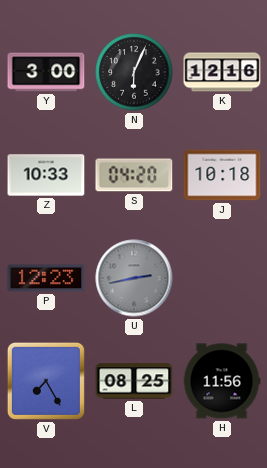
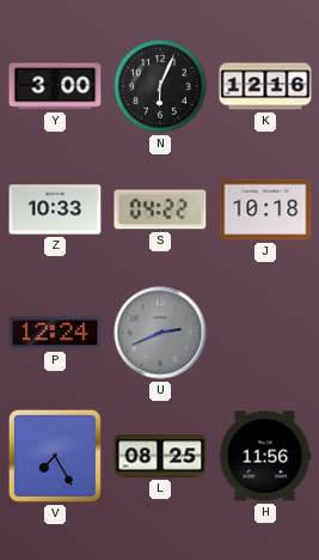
S: 04:20 -> 04:22 (160, 209)
P: 12:23 -> 12:24 (55, 333)
U: 2:43 -> 2:41 (160, 333)
